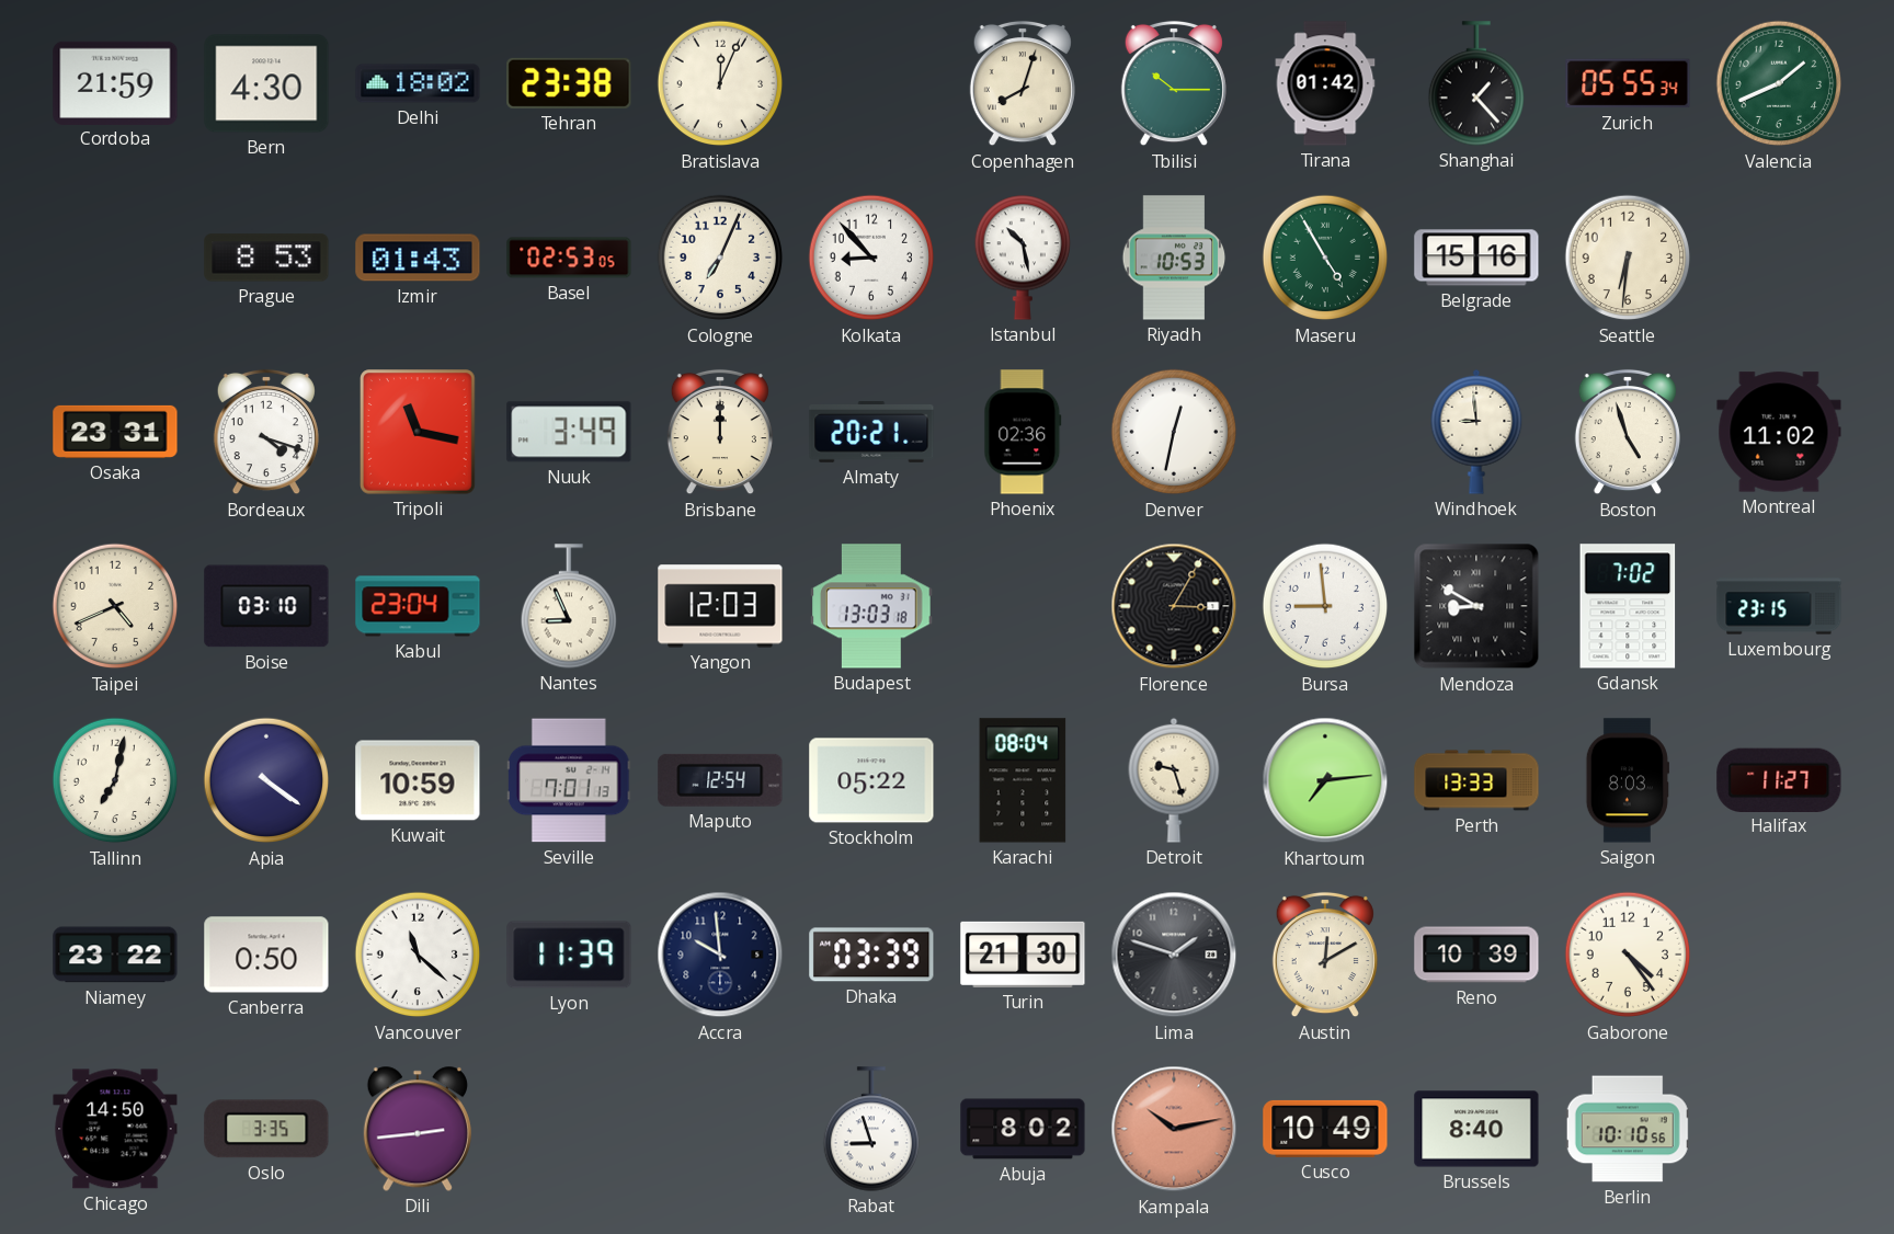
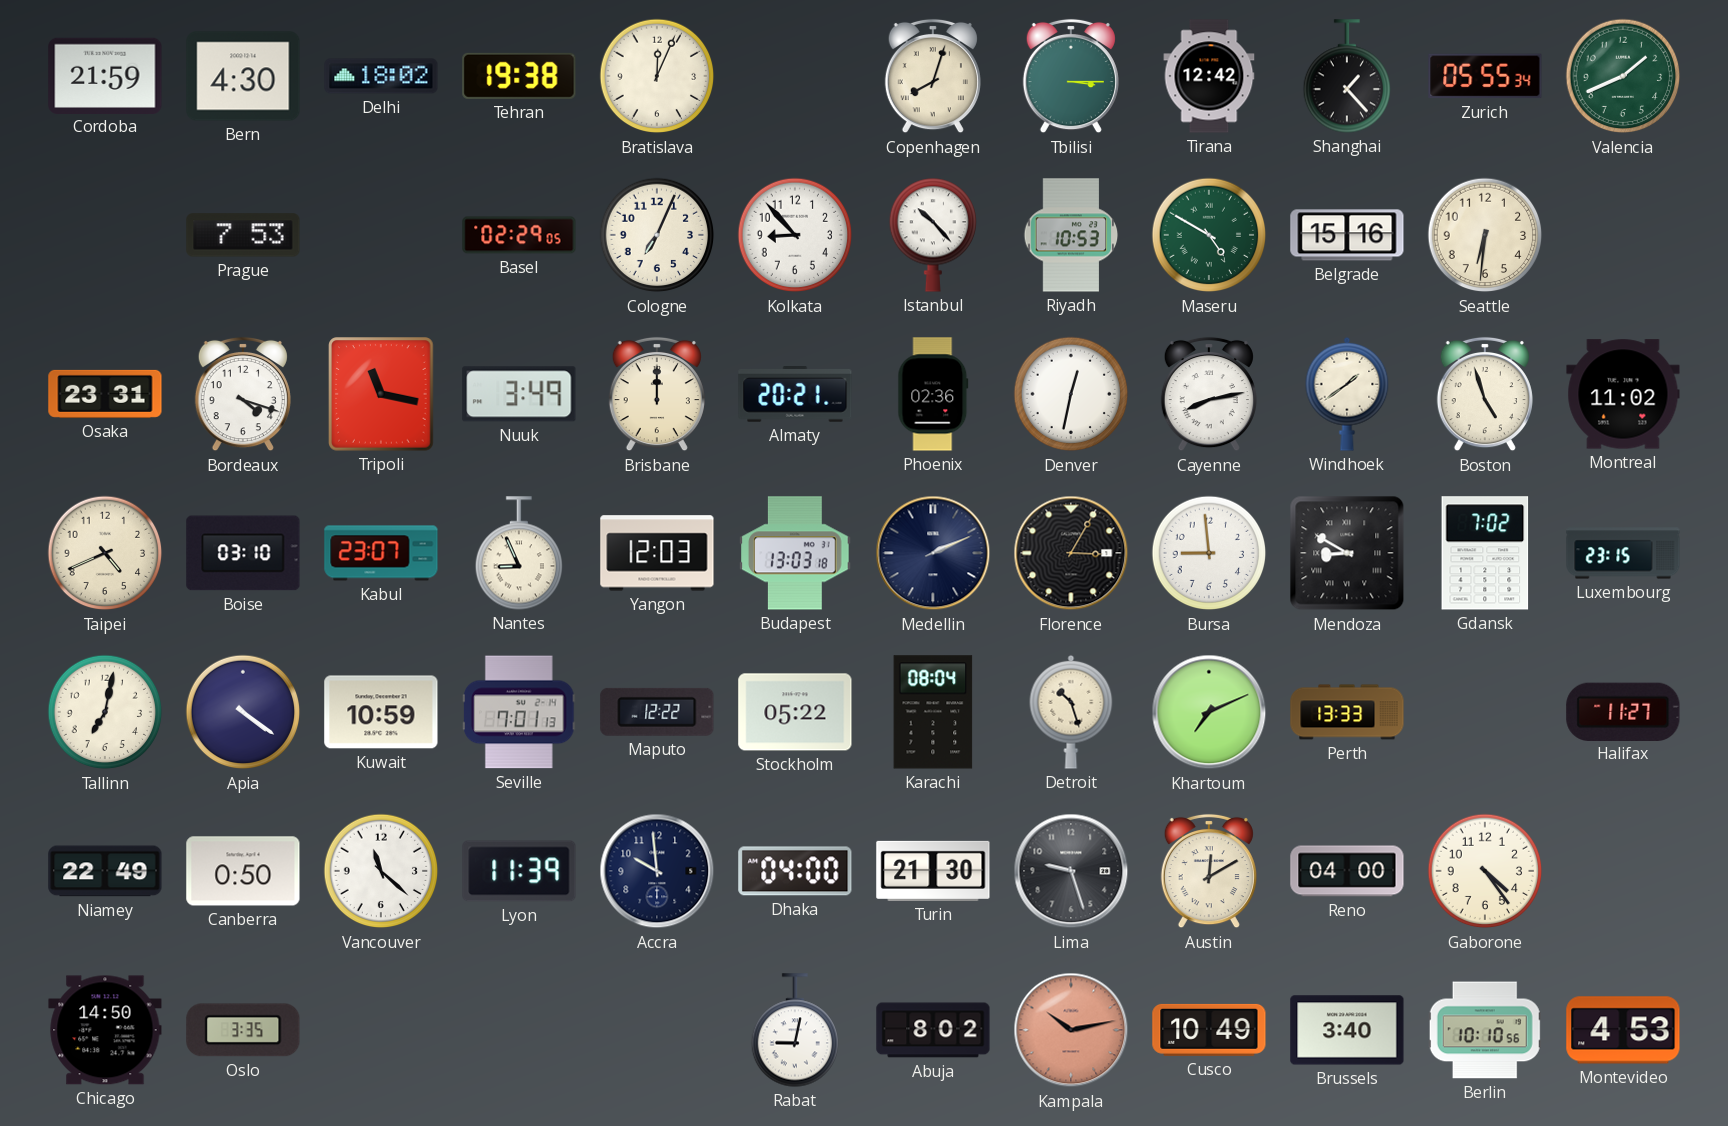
Tehran: 23:38 -> 19:38 (519, 76)
Tbilisi: 10:15 -> 3:15 (1071, 76)
Tirana: 01:42 -> 12:42 (1209, 76)
Prague: 8:53 -> 7:53 (243, 235)
Izmir: 01:43 -> none (418, 258)
Basel: 02:53 -> 02:29 (519, 235)
Istanbul: 10:28 -> 10:23 (932, 235)
Maseru: 4:55 -> 4:50 (1209, 235)
Cayenne: none -> 8:13 (1209, 394)
Windhoek: 8:59 -> 1:39 (1347, 394)
Kabul: 23:04 -> 23:07 (381, 553)
Medellin: none -> 2:11 (933, 553)
Maputo: 12:54 -> 12:22 (657, 712)
Detroit: 9:27 -> 10:27 (1071, 712)
Khartoum: 7:14 -> 7:11 (1209, 712)
Saigon: 8:03 -> none (1628, 780)
Niamey: 23:22 -> 22:49 (105, 871)
Dhaka: 03:39 -> 04:00 (795, 871)
Lima: 1:48 -> 9:27 (1071, 871)
Reno: 10:39 -> 04:00 (1347, 871)
Dili: 2:44 -> none (418, 1129)
Rabat: 8:57 -> 9:02 (794, 1030)
Brussels: 8:40 -> 3:40 (1347, 1030)
Montevideo: none -> 4:53 (1623, 1030)
